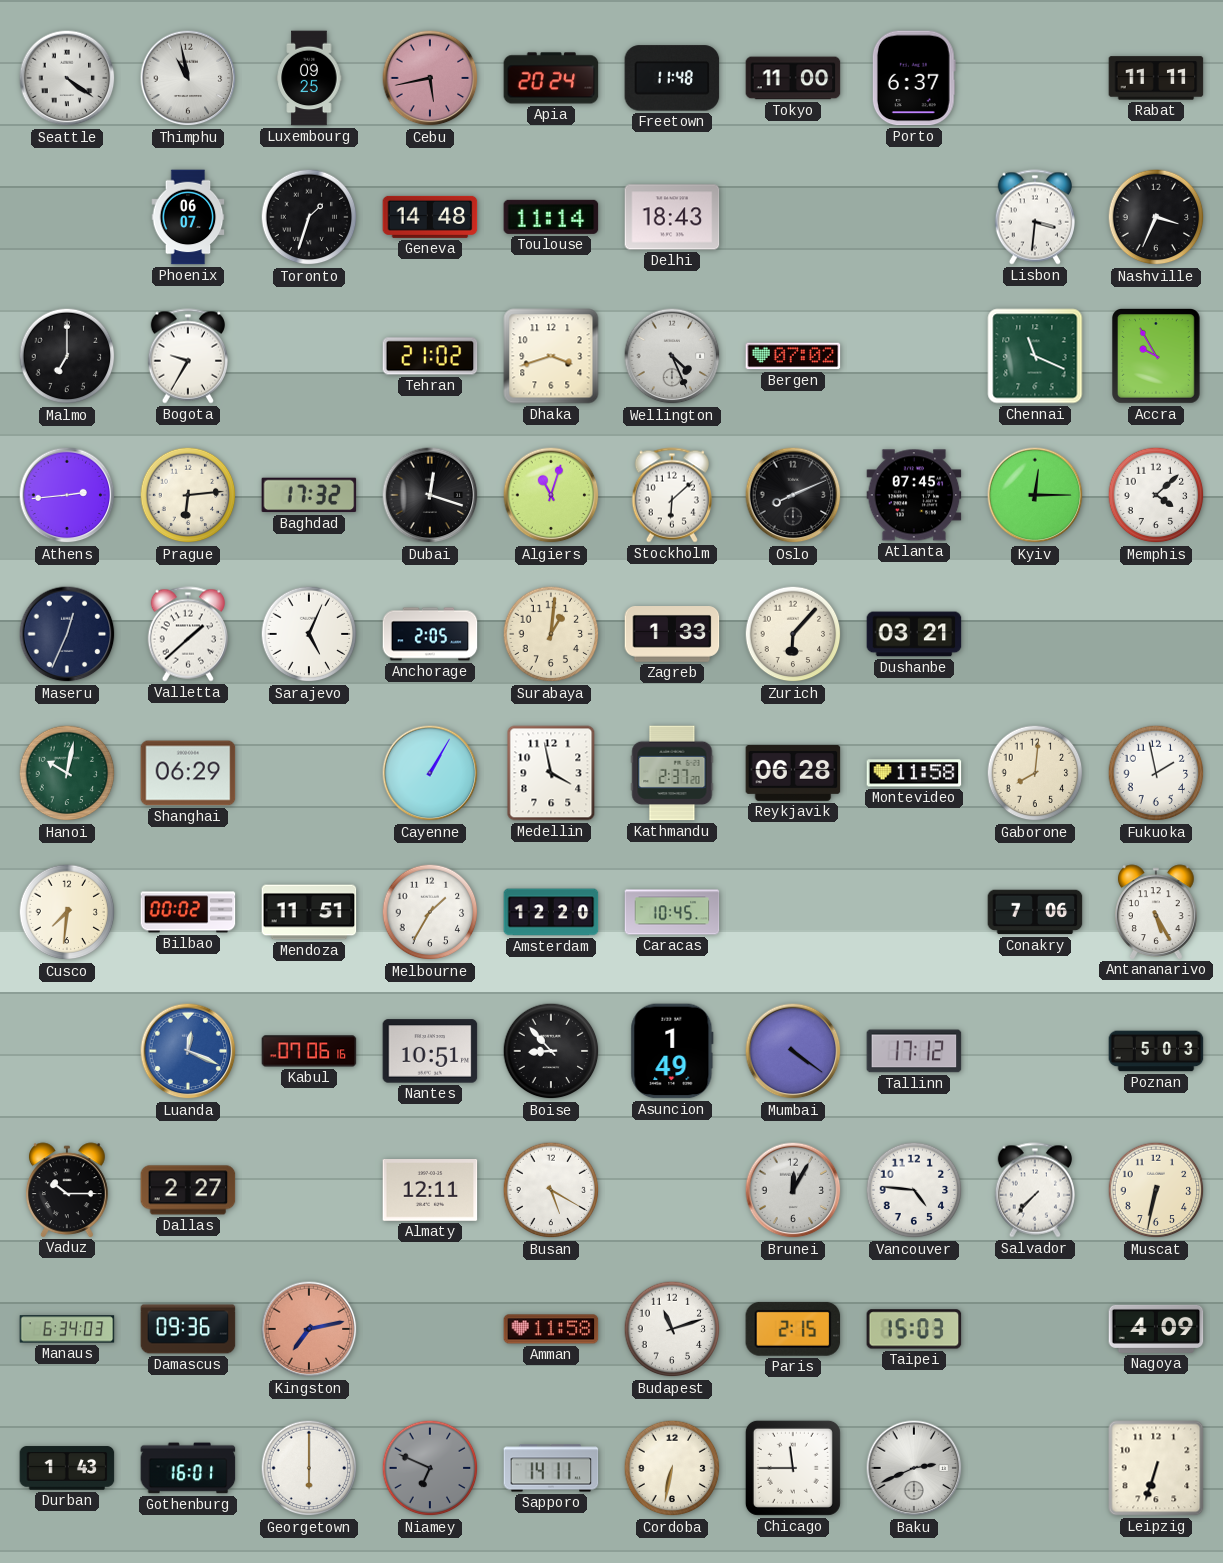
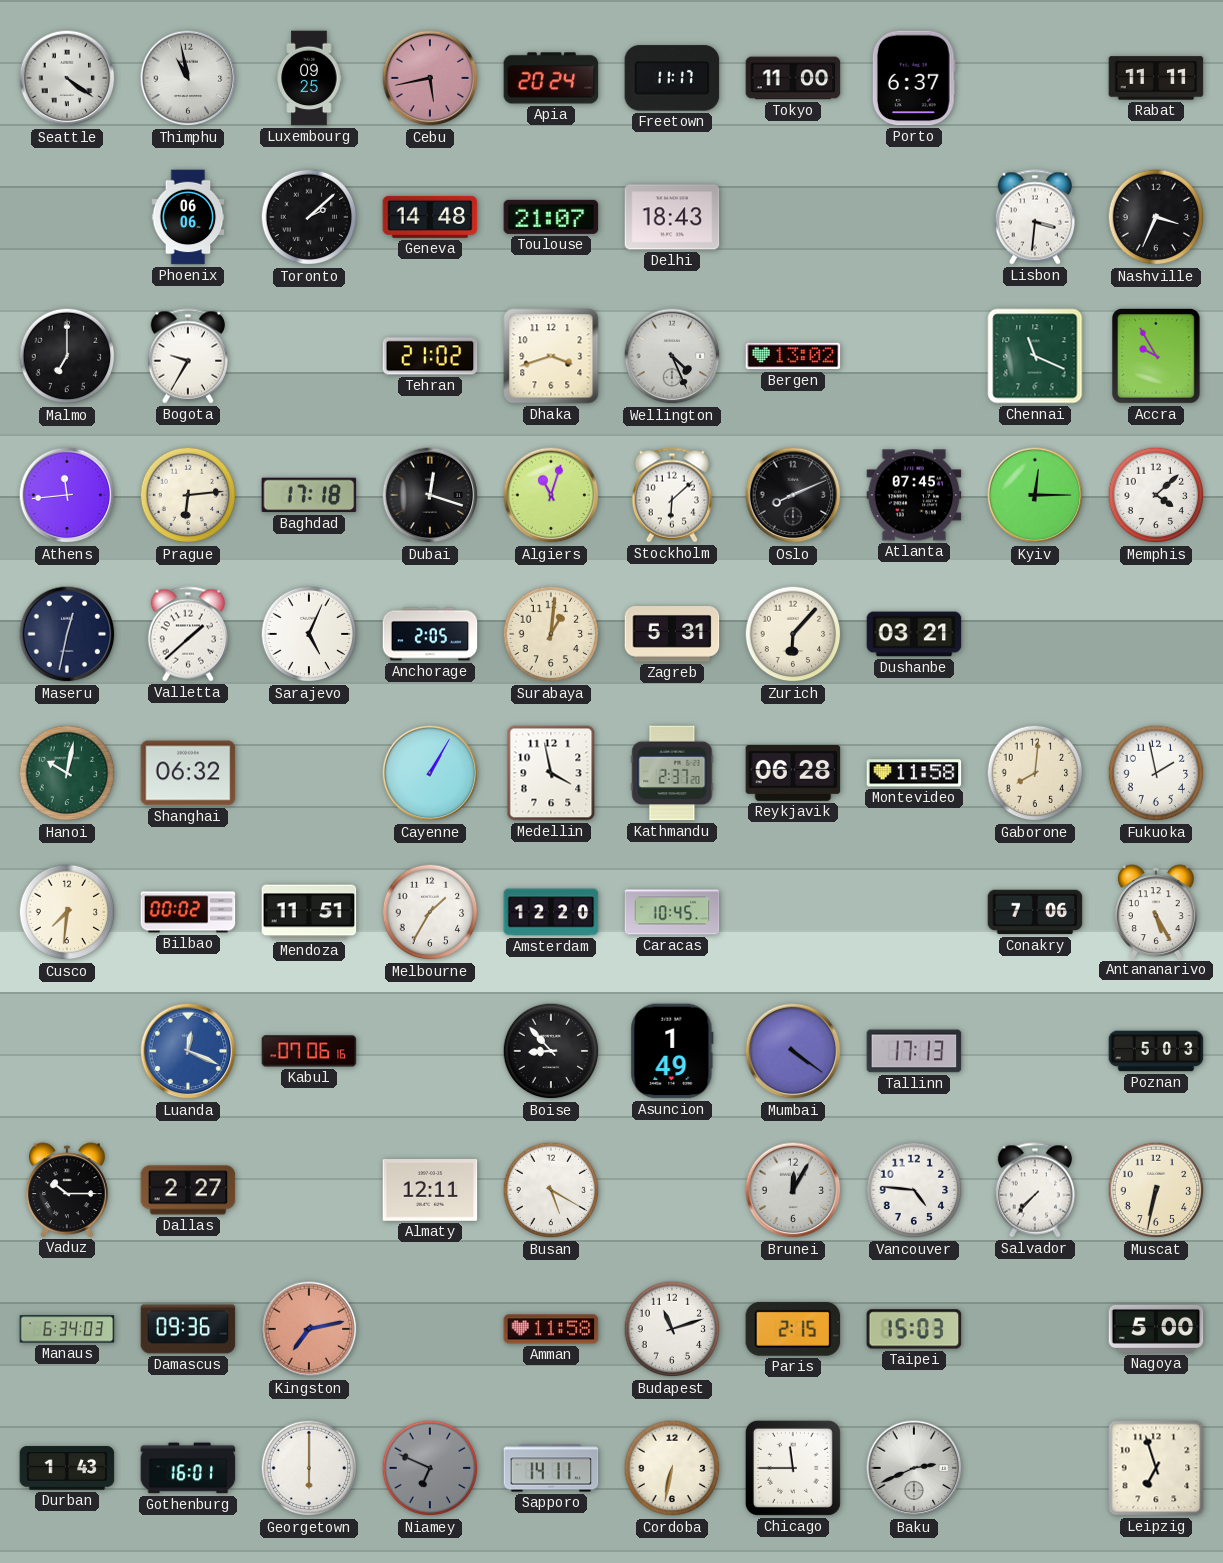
Freetown: 11:48 -> 11:17 (672, 78)
Phoenix: 06:07 -> 06:06 (188, 217)
Toronto: 1:33 -> 2:08 (309, 217)
Toulouse: 11:14 -> 21:07 (551, 217)
Bergen: 07:02 -> 13:02 (793, 356)
Athens: 2:44 -> 11:44 (67, 495)
Baghdad: 17:32 -> 17:18 (309, 495)
Maseru: 12:34 -> 12:32 (67, 634)
Zagreb: 1:33 -> 5:31 (672, 635)
Shanghai: 06:29 -> 06:32 (188, 773)
Nantes: 10:51 -> none (430, 1051)
Tallinn: 17:12 -> 17:13 (914, 1051)
Nagoya: 4:09 -> 5:00 (1156, 1329)
Leipzig: 6:33 -> 6:57 (1156, 1468)
